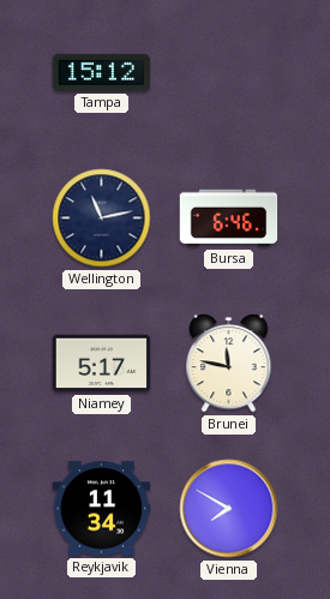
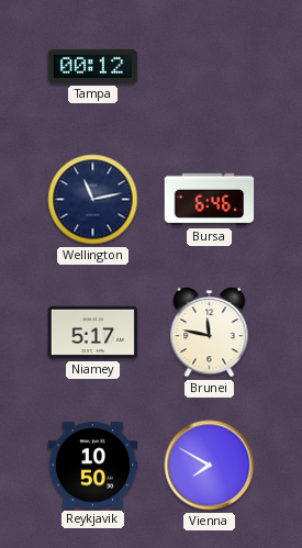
Tampa: 15:12 -> 00:12 (93, 66)
Reykjavik: 11:34 -> 10:50 (93, 466)
